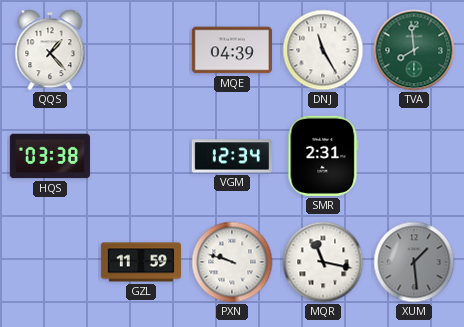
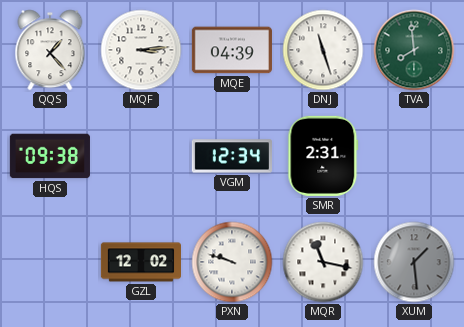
MQF: none -> 3:14 (141, 50)
DNJ: 11:25 -> 11:27 (323, 50)
HQS: 03:38 -> 09:38 (50, 156)
GZL: 11:59 -> 12:02 (140, 262)
